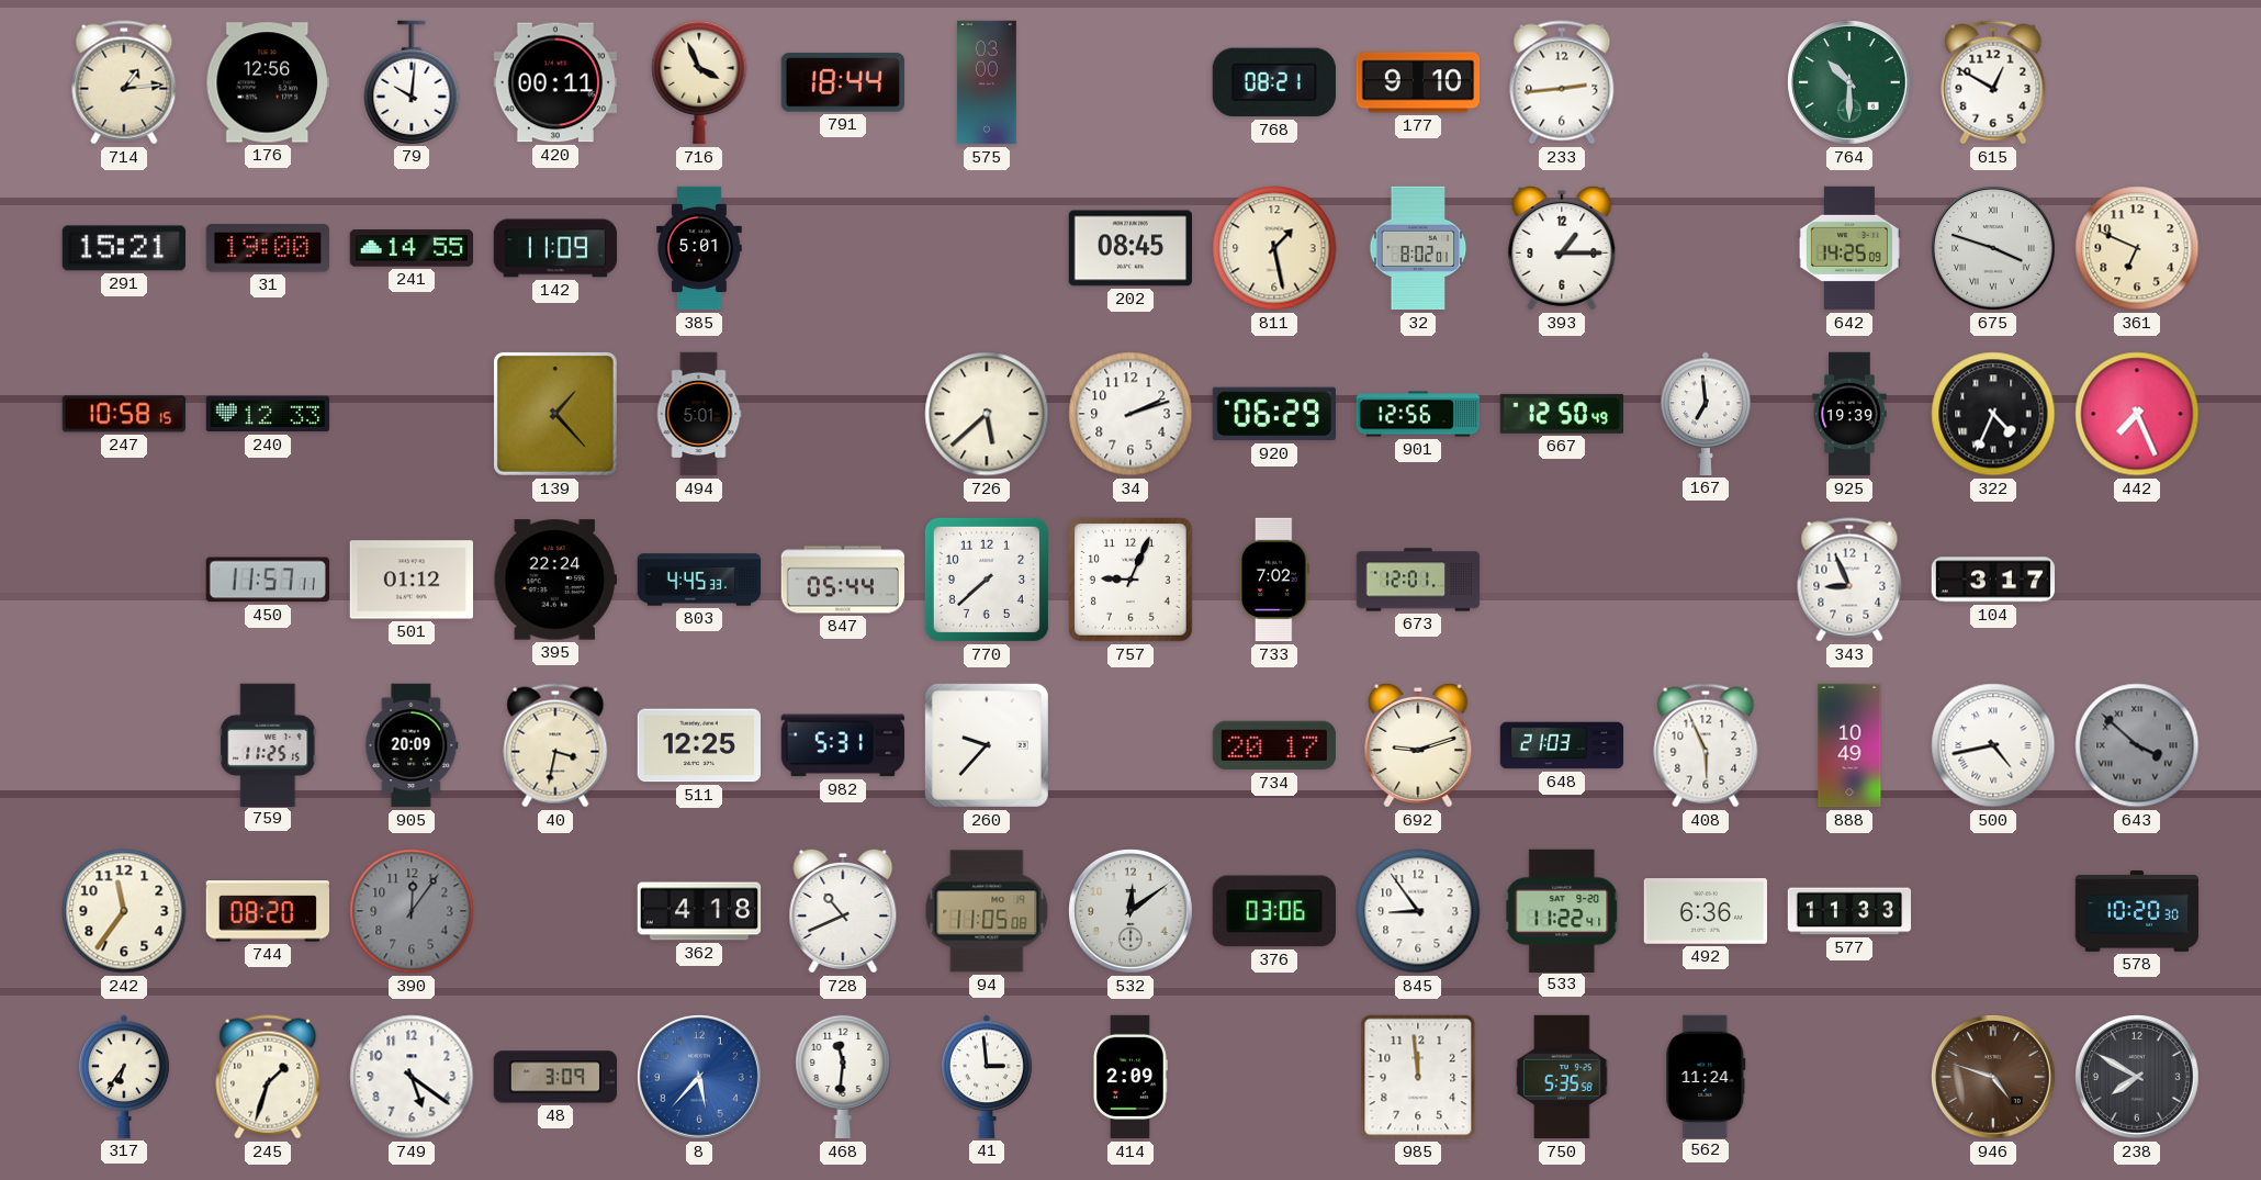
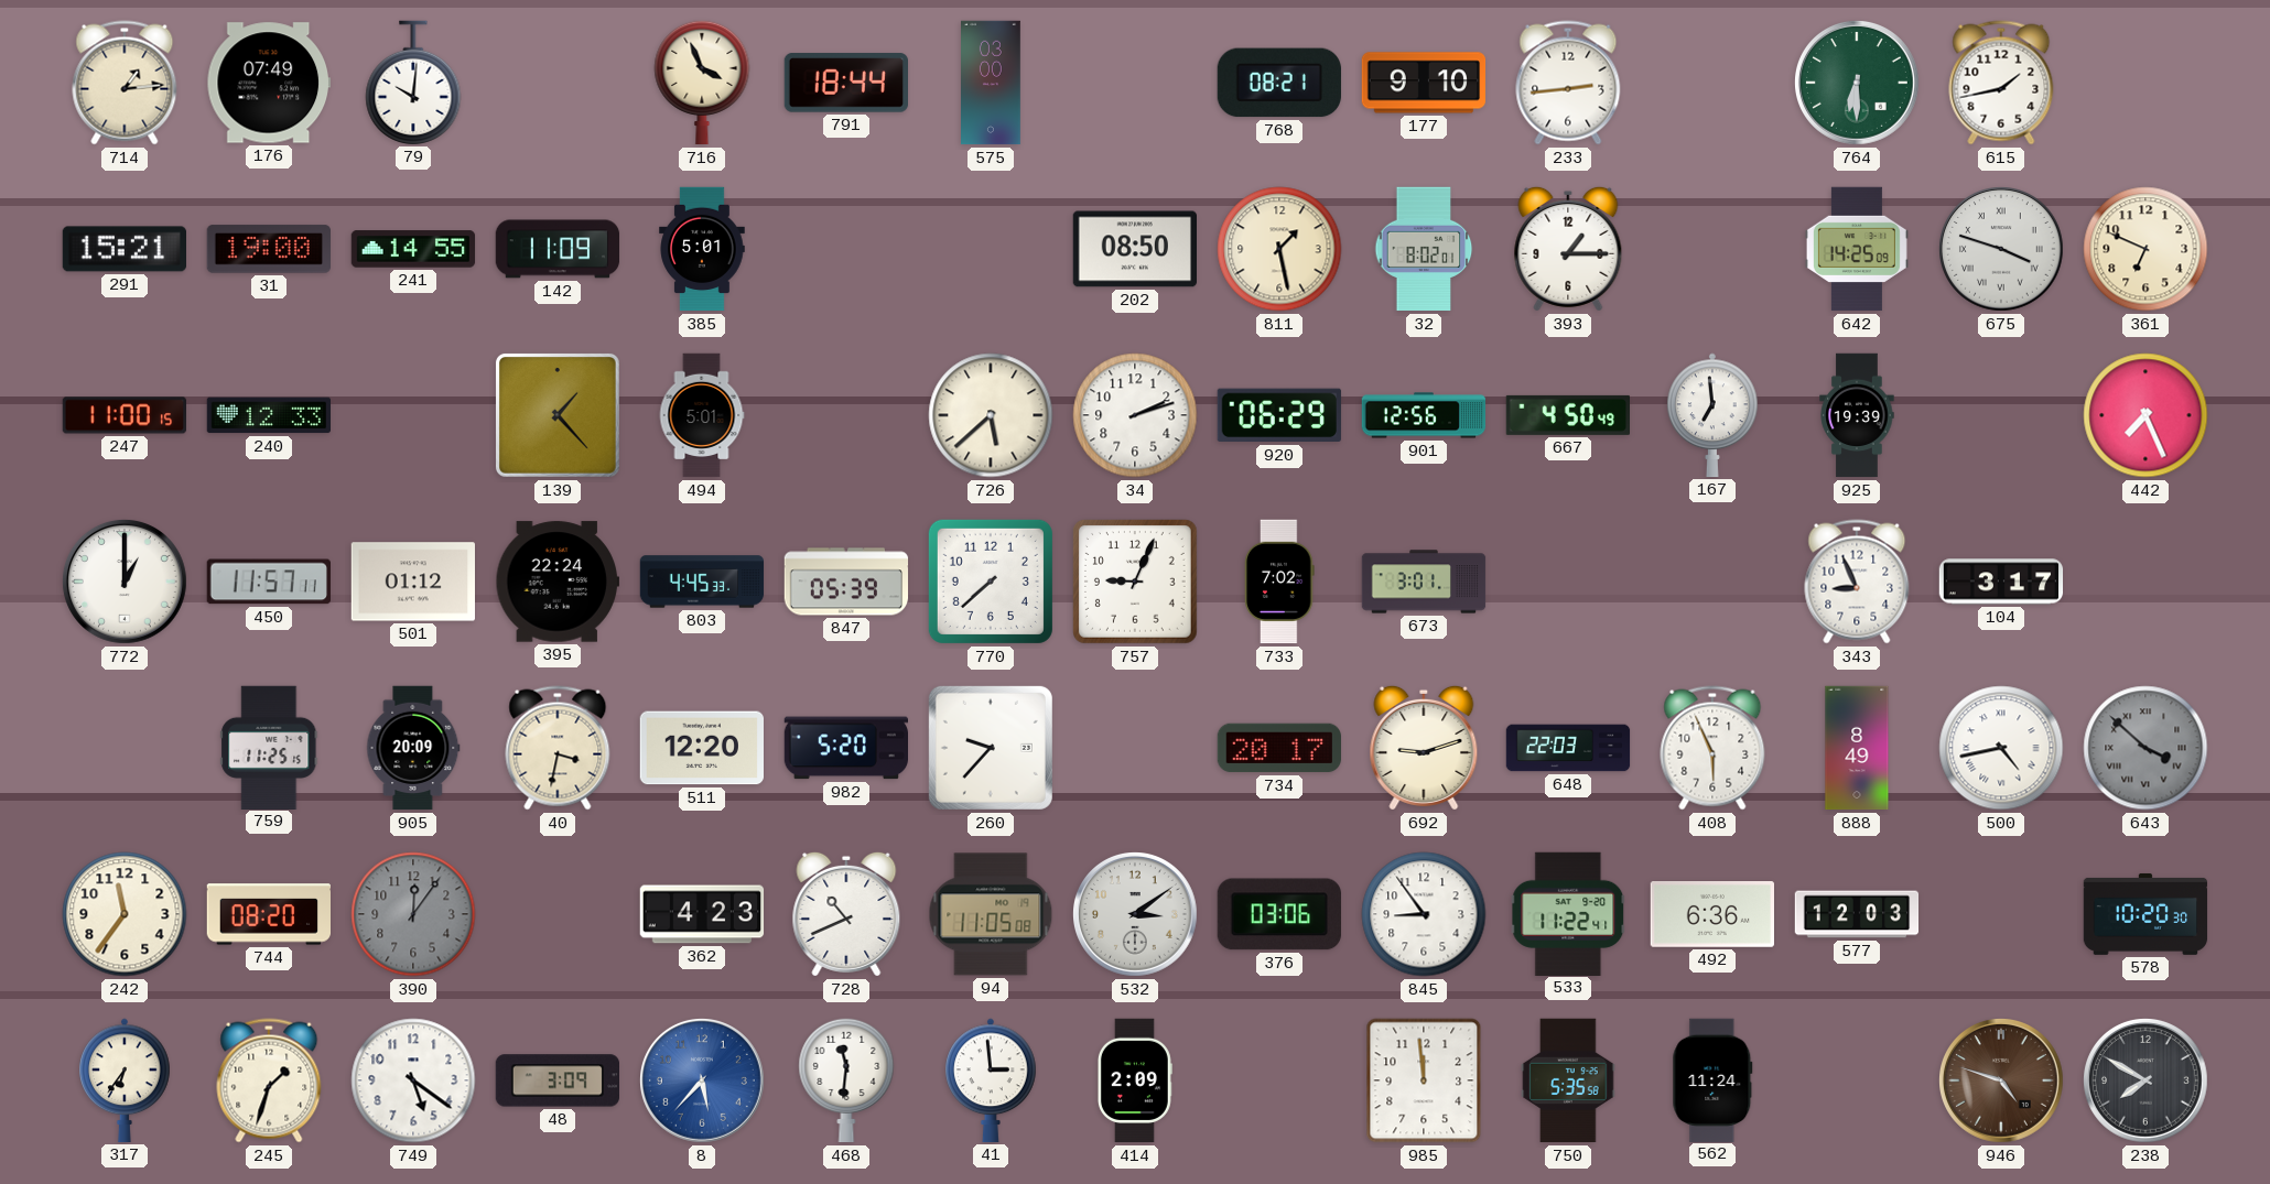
176: 12:56 -> 07:49 (268, 83)
420: 00:11 -> none (555, 82)
764: 10:30 -> 6:30 (1858, 84)
615: 12:50 -> 1:43 (2001, 83)
202: 08:45 -> 08:50 (1134, 249)
247: 10:58 -> 11:00 (123, 415)
667: 12:50 -> 4:50 (1567, 415)
322: 4:34 -> none (1993, 414)
772: none -> 1:00 (126, 583)
847: 05:44 -> 05:39 (846, 582)
673: 12:01 -> 3:01 (1424, 582)
511: 12:25 -> 12:20 (701, 748)
982: 5:31 -> 5:20 (845, 748)
648: 21:03 -> 22:03 (1568, 748)
888: 10:49 -> 8:49 (1857, 748)
362: 4:18 -> 4:23 (702, 914)
532: 12:09 -> 3:09 (1136, 915)
577: 11:33 -> 12:03 (1857, 914)
